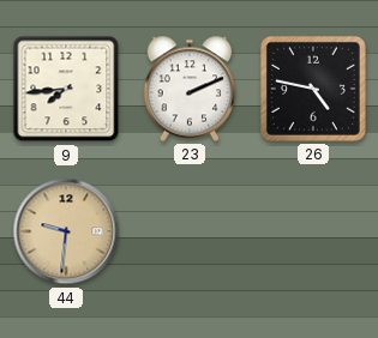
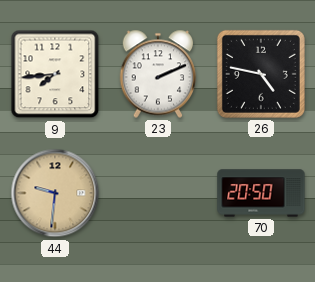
70: none -> 20:50 (261, 193)
